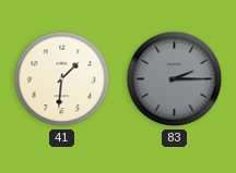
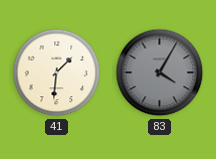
83: 2:15 -> 4:05 (160, 73)
